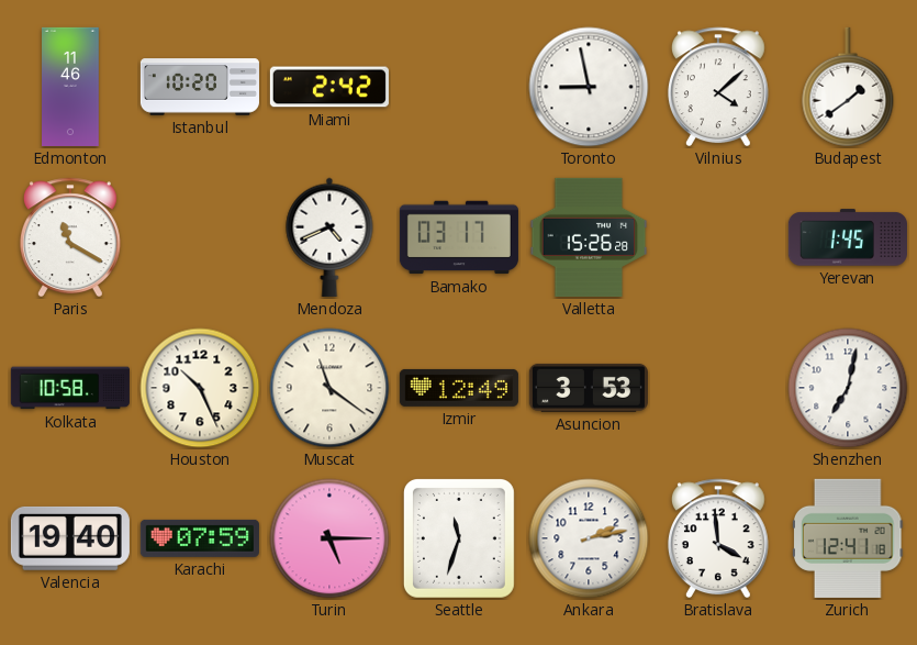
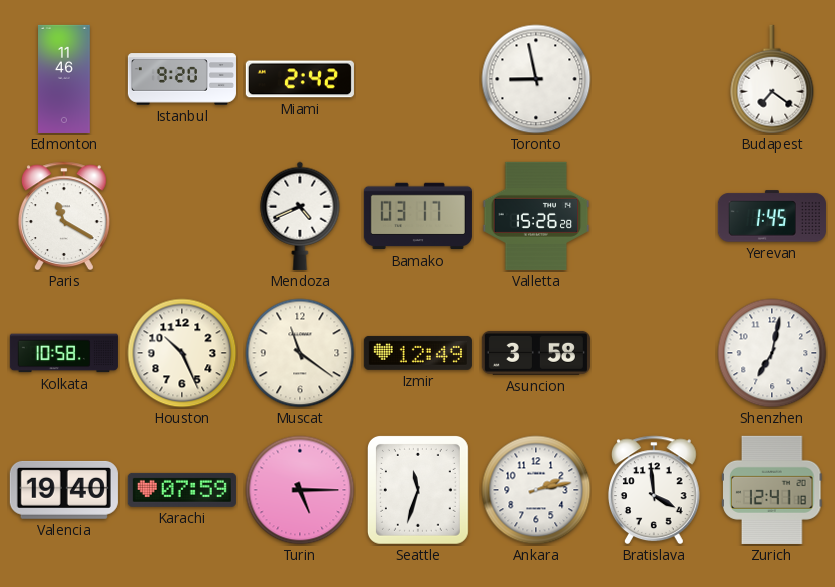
Istanbul: 10:20 -> 9:20 (182, 79)
Vilnius: 4:08 -> none (718, 87)
Budapest: 1:39 -> 7:21 (772, 79)
Asuncion: 3:53 -> 3:58 (536, 353)
